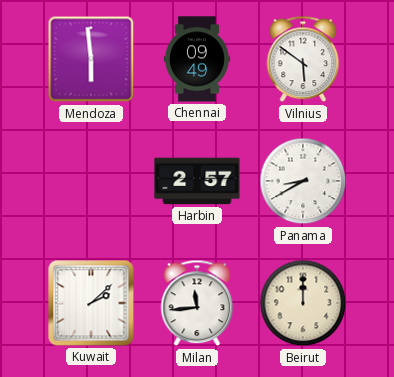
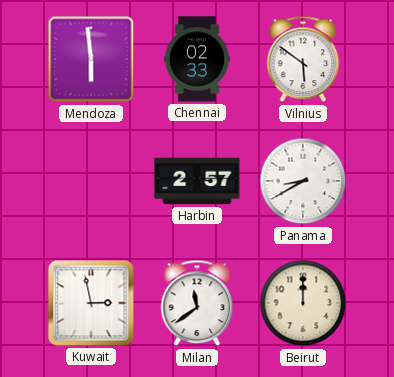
Chennai: 09:49 -> 02:33 (197, 59)
Kuwait: 2:08 -> 2:58 (91, 303)
Milan: 11:44 -> 11:39 (197, 303)
